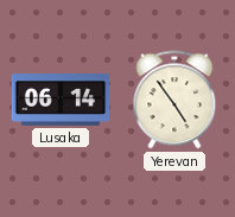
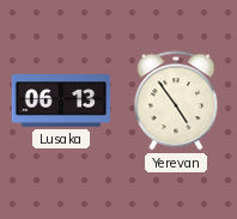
Lusaka: 06:14 -> 06:13 (61, 102)
